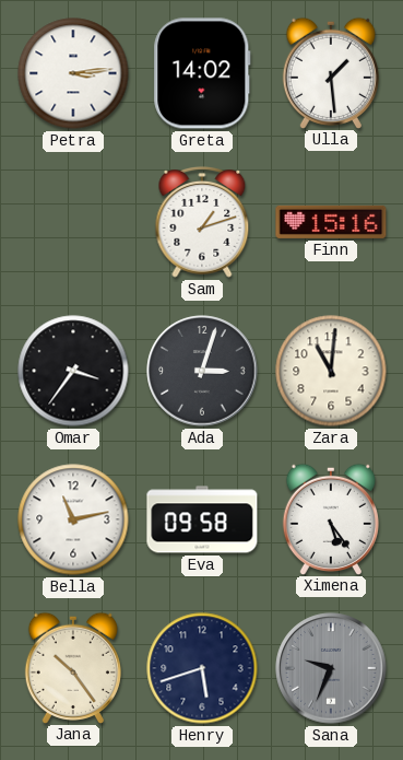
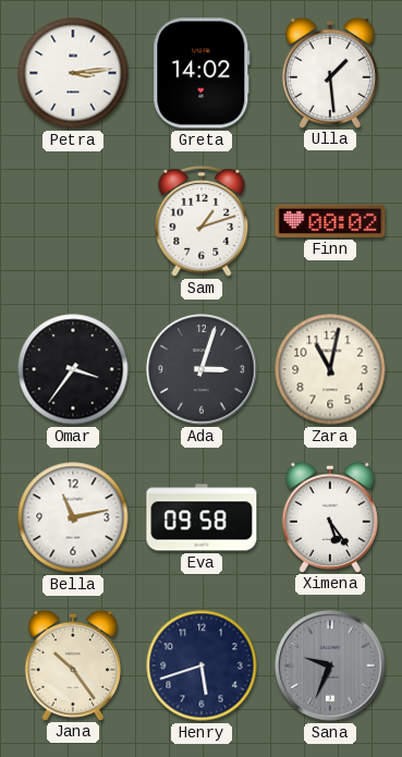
Finn: 15:16 -> 00:02 (330, 221)
Zara: 11:01 -> 11:02 (330, 369)
